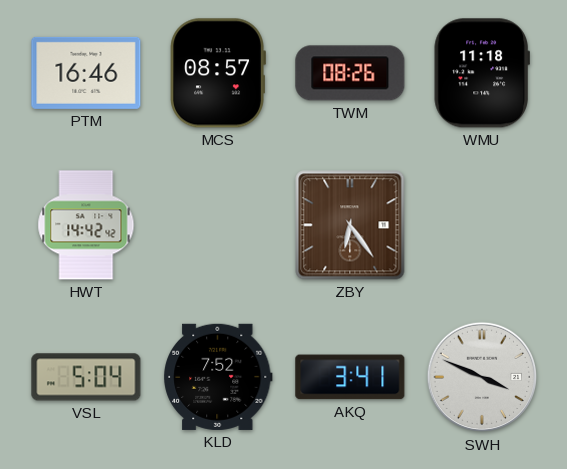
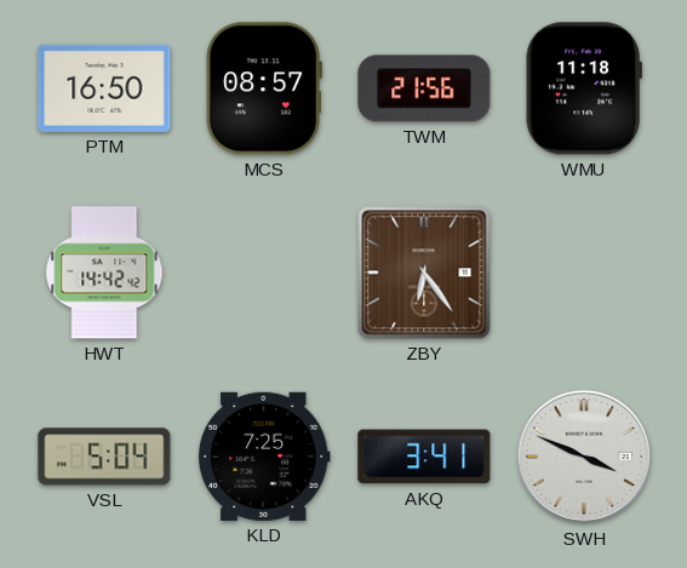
PTM: 16:46 -> 16:50 (104, 88)
TWM: 08:26 -> 21:56 (424, 88)
KLD: 7:52 -> 7:25 (265, 457)
